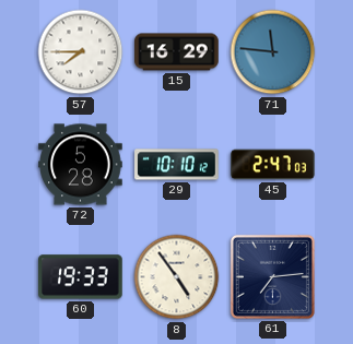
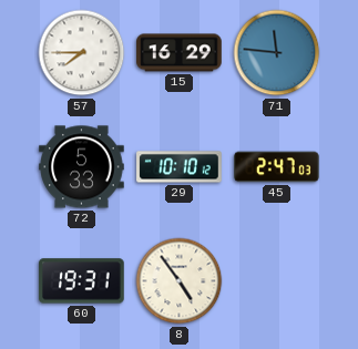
72: 5:28 -> 5:33 (82, 167)
60: 19:33 -> 19:31 (82, 281)
61: 7:14 -> none (272, 276)
